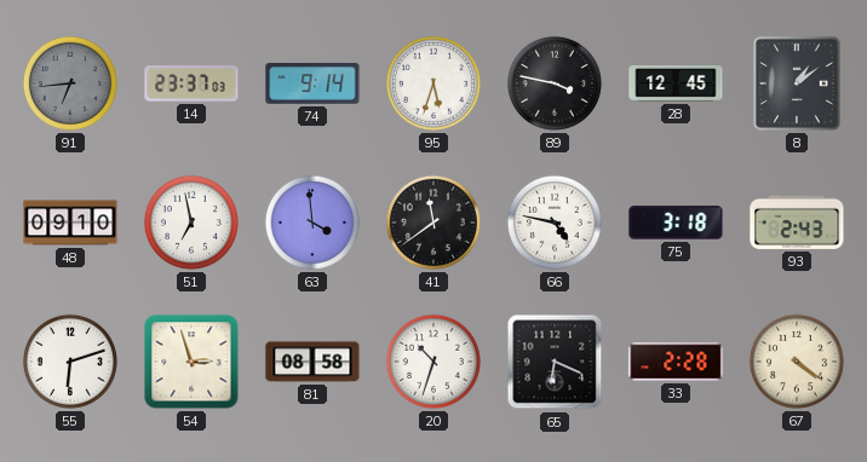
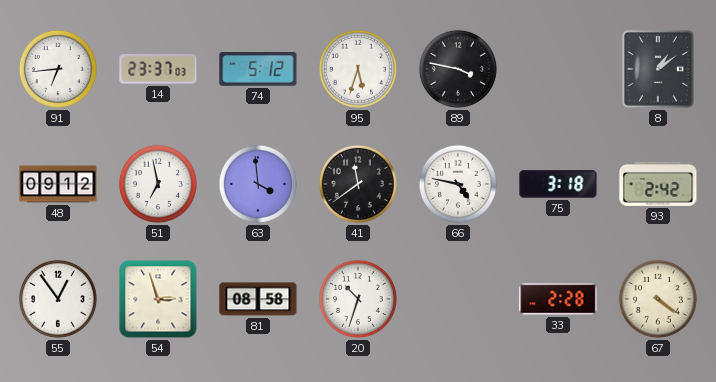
91 dial: grey -> white (58, 69)
74: 9:14 -> 5:12 (258, 69)
28: 12:45 -> none (676, 85)
48: 09:10 -> 09:12 (58, 184)
93: 2:43 -> 2:42 (658, 184)
55: 6:12 -> 12:54 (58, 299)
65: 6:19 -> none (555, 362)
